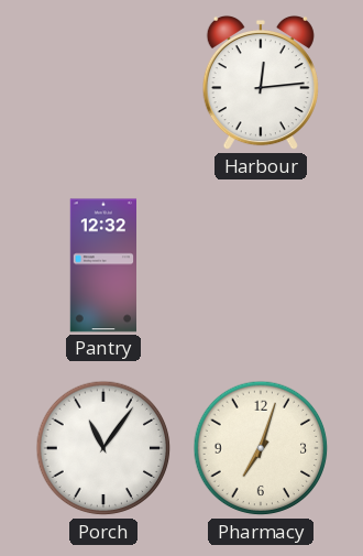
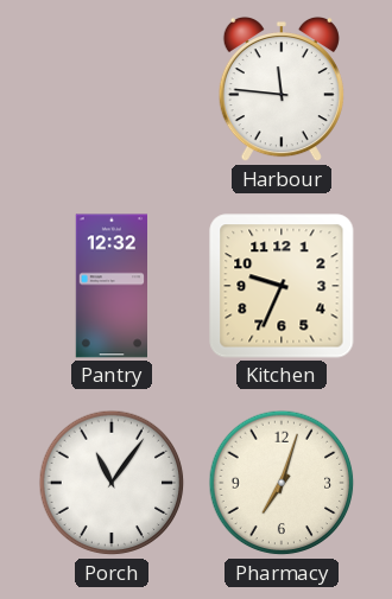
Harbour: 12:14 -> 11:46 (282, 89)
Kitchen: none -> 9:34 (282, 286)
